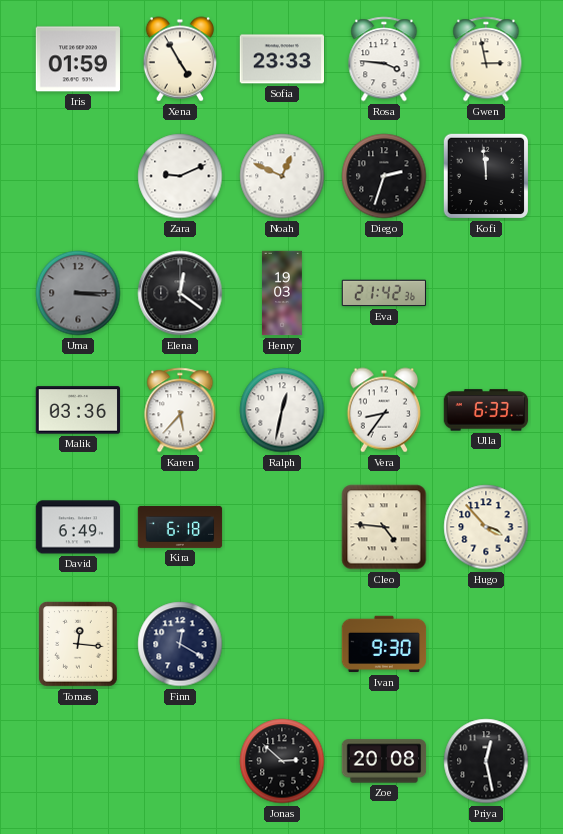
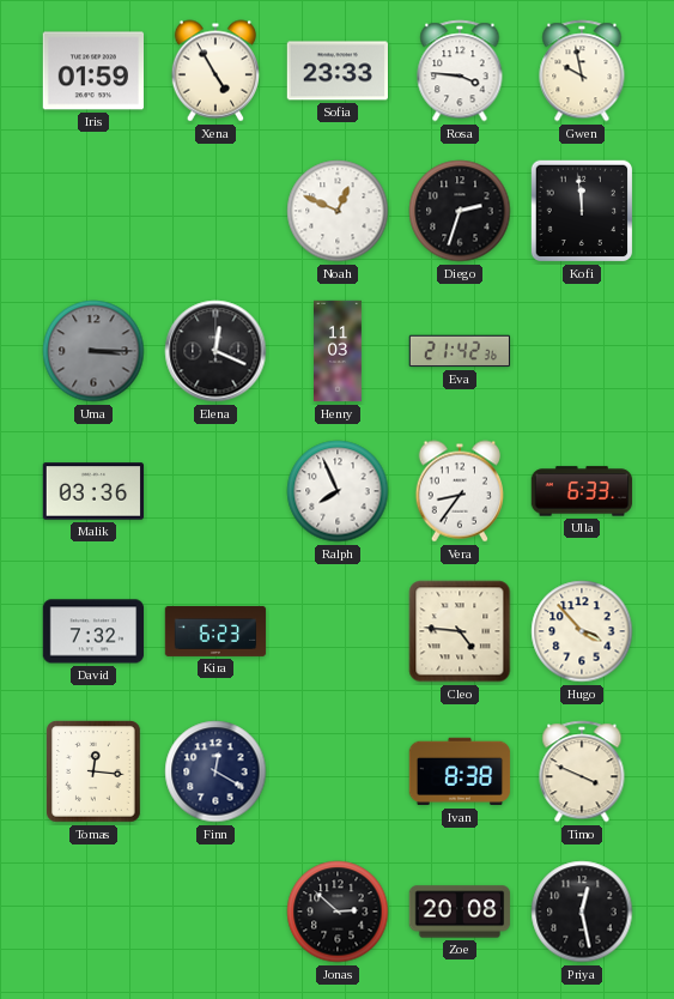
Gwen: 2:58 -> 9:58 (582, 71)
Zara: 9:11 -> none (180, 176)
Elena: 12:21 -> 12:19 (215, 351)
Henry: 19:03 -> 11:03 (339, 351)
Karen: 5:37 -> none (180, 410)
Ralph: 12:32 -> 7:56 (338, 491)
David: 6:49 -> 7:32 (93, 631)
Kira: 6:18 -> 6:23 (215, 631)
Ivan: 9:30 -> 8:38 (460, 771)
Timo: none -> 3:49 (582, 771)
